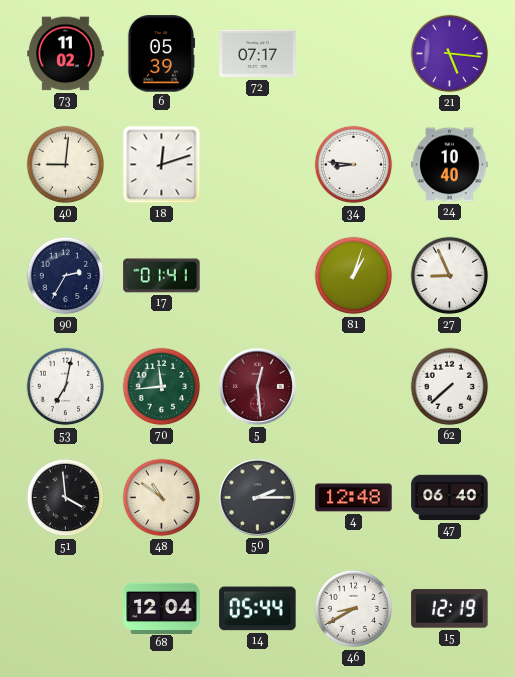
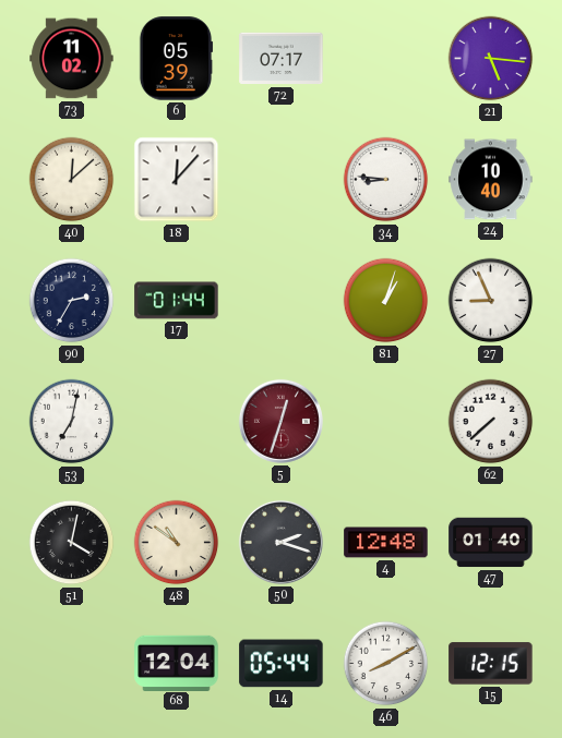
40: 9:01 -> 12:08 (72, 180)
18: 12:12 -> 12:07 (177, 180)
17: 01:41 -> 01:44 (177, 301)
70: 11:44 -> none (162, 387)
5: 12:29 -> 12:33 (280, 421)
51: 3:59 -> 4:02 (72, 543)
50: 2:15 -> 2:18 (280, 542)
47: 06:40 -> 01:40 (491, 543)
46: 8:40 -> 8:10 (386, 664)
15: 12:19 -> 12:15 (491, 664)
